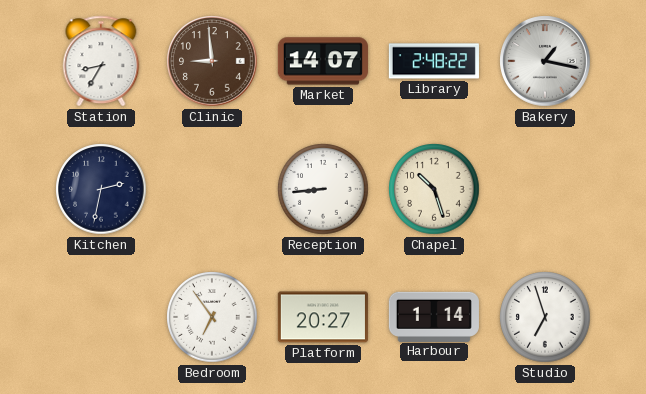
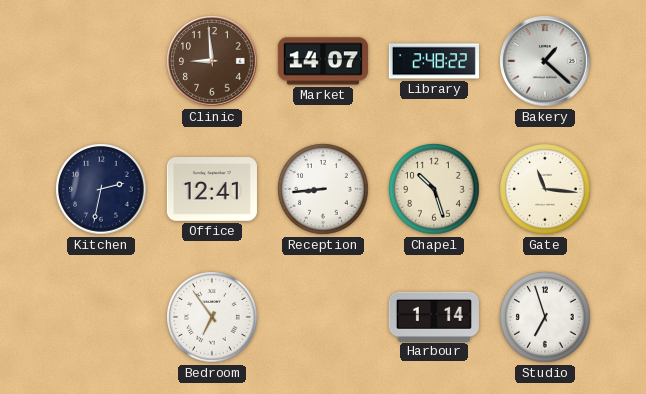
Station: 8:35 -> none (101, 61)
Bakery: 1:17 -> 1:22 (545, 61)
Office: none -> 12:41 (212, 190)
Gate: none -> 11:16 (545, 189)
Platform: 20:27 -> none (323, 317)
